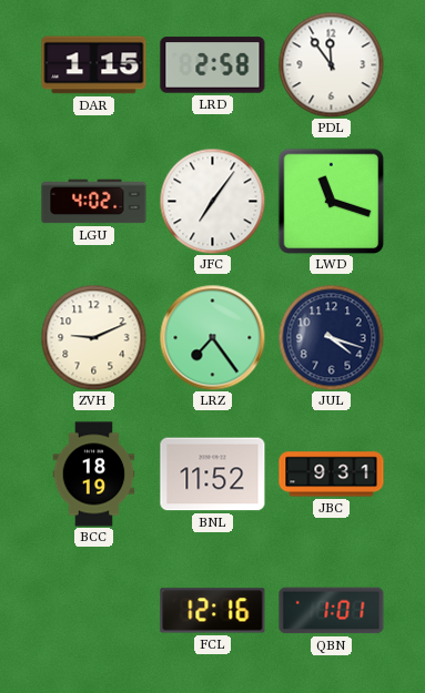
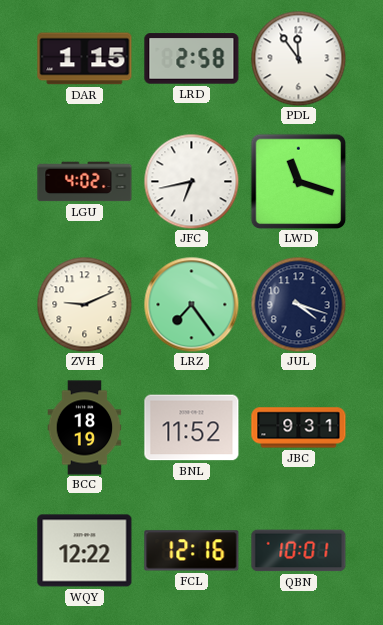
JFC: 7:06 -> 6:43 (191, 181)
WQY: none -> 12:22 (85, 551)
QBN: 1:01 -> 10:01 (299, 551)
